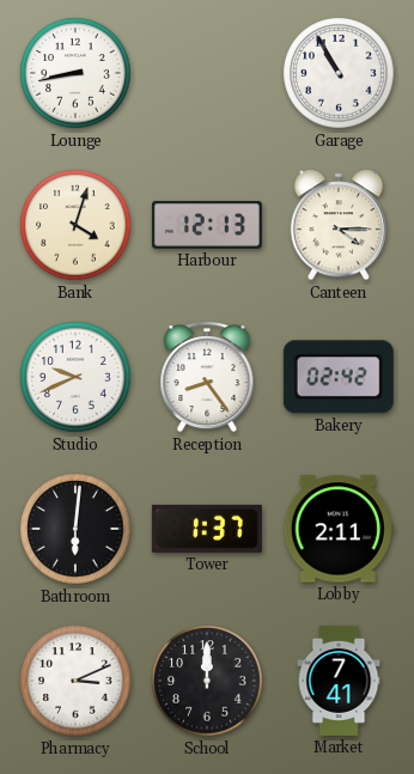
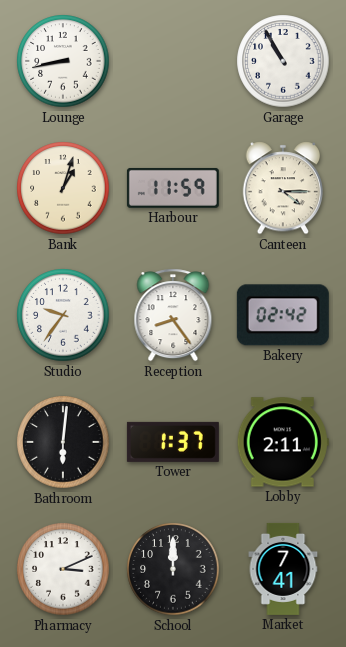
Bank: 4:03 -> 1:03 (63, 188)
Harbour: 12:13 -> 11:59 (173, 188)
Studio: 9:41 -> 9:36 (63, 315)
